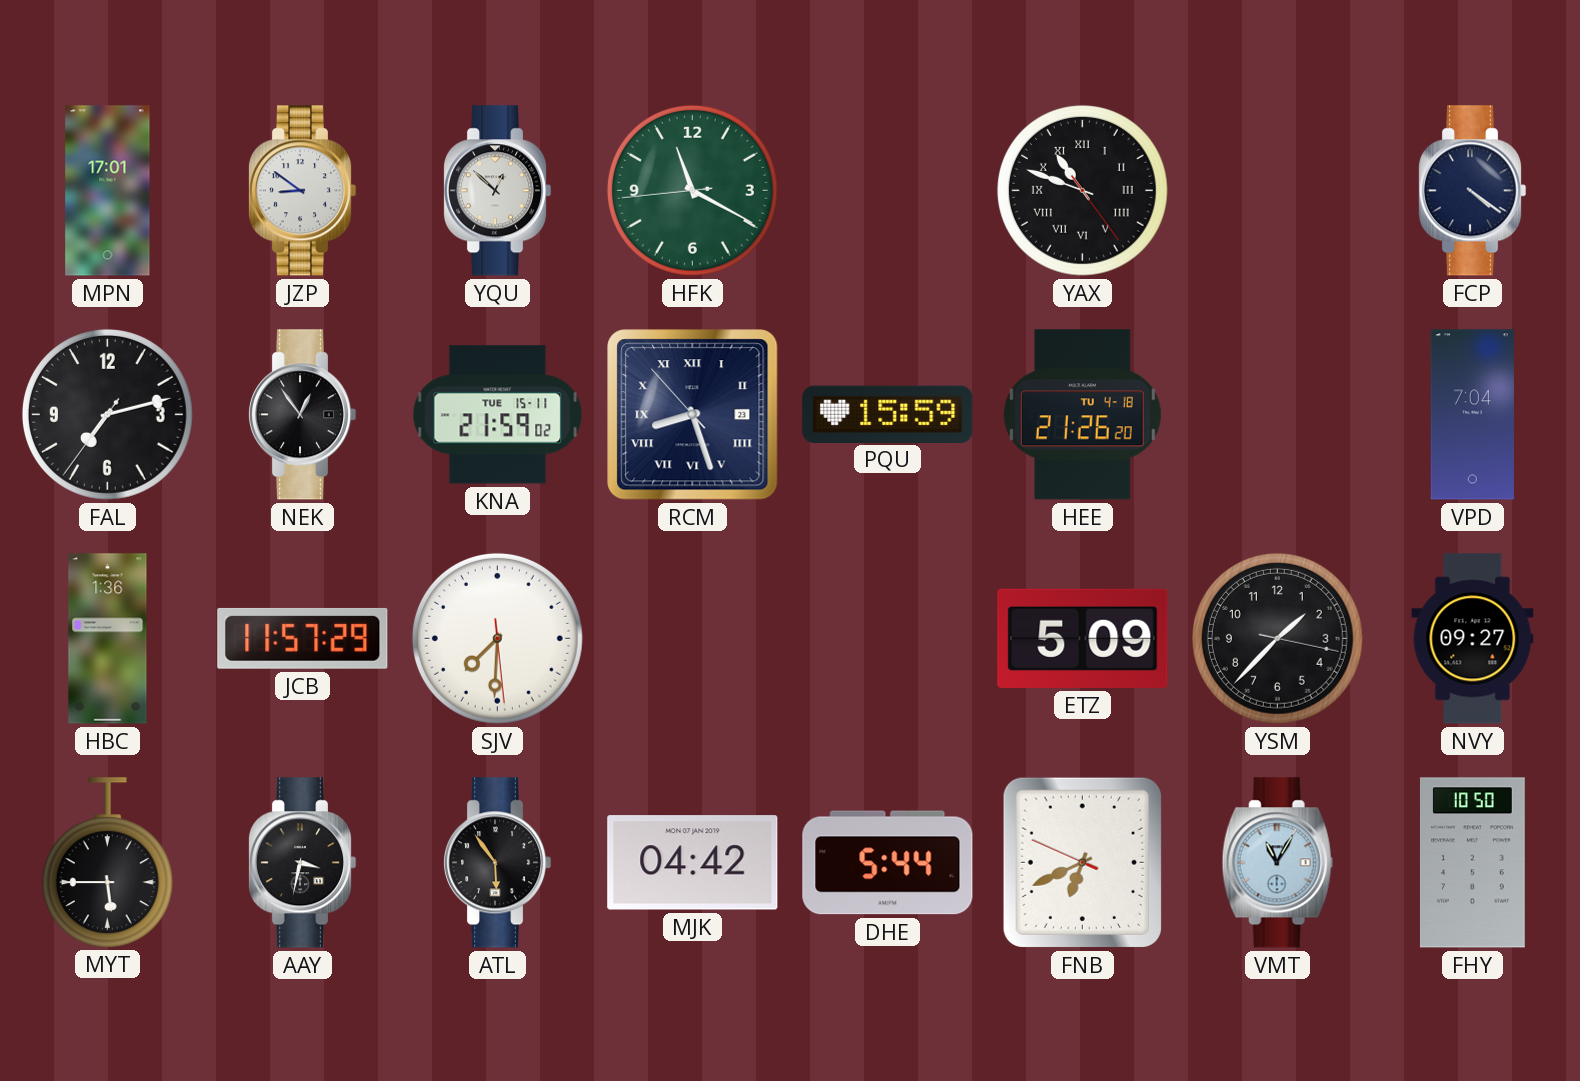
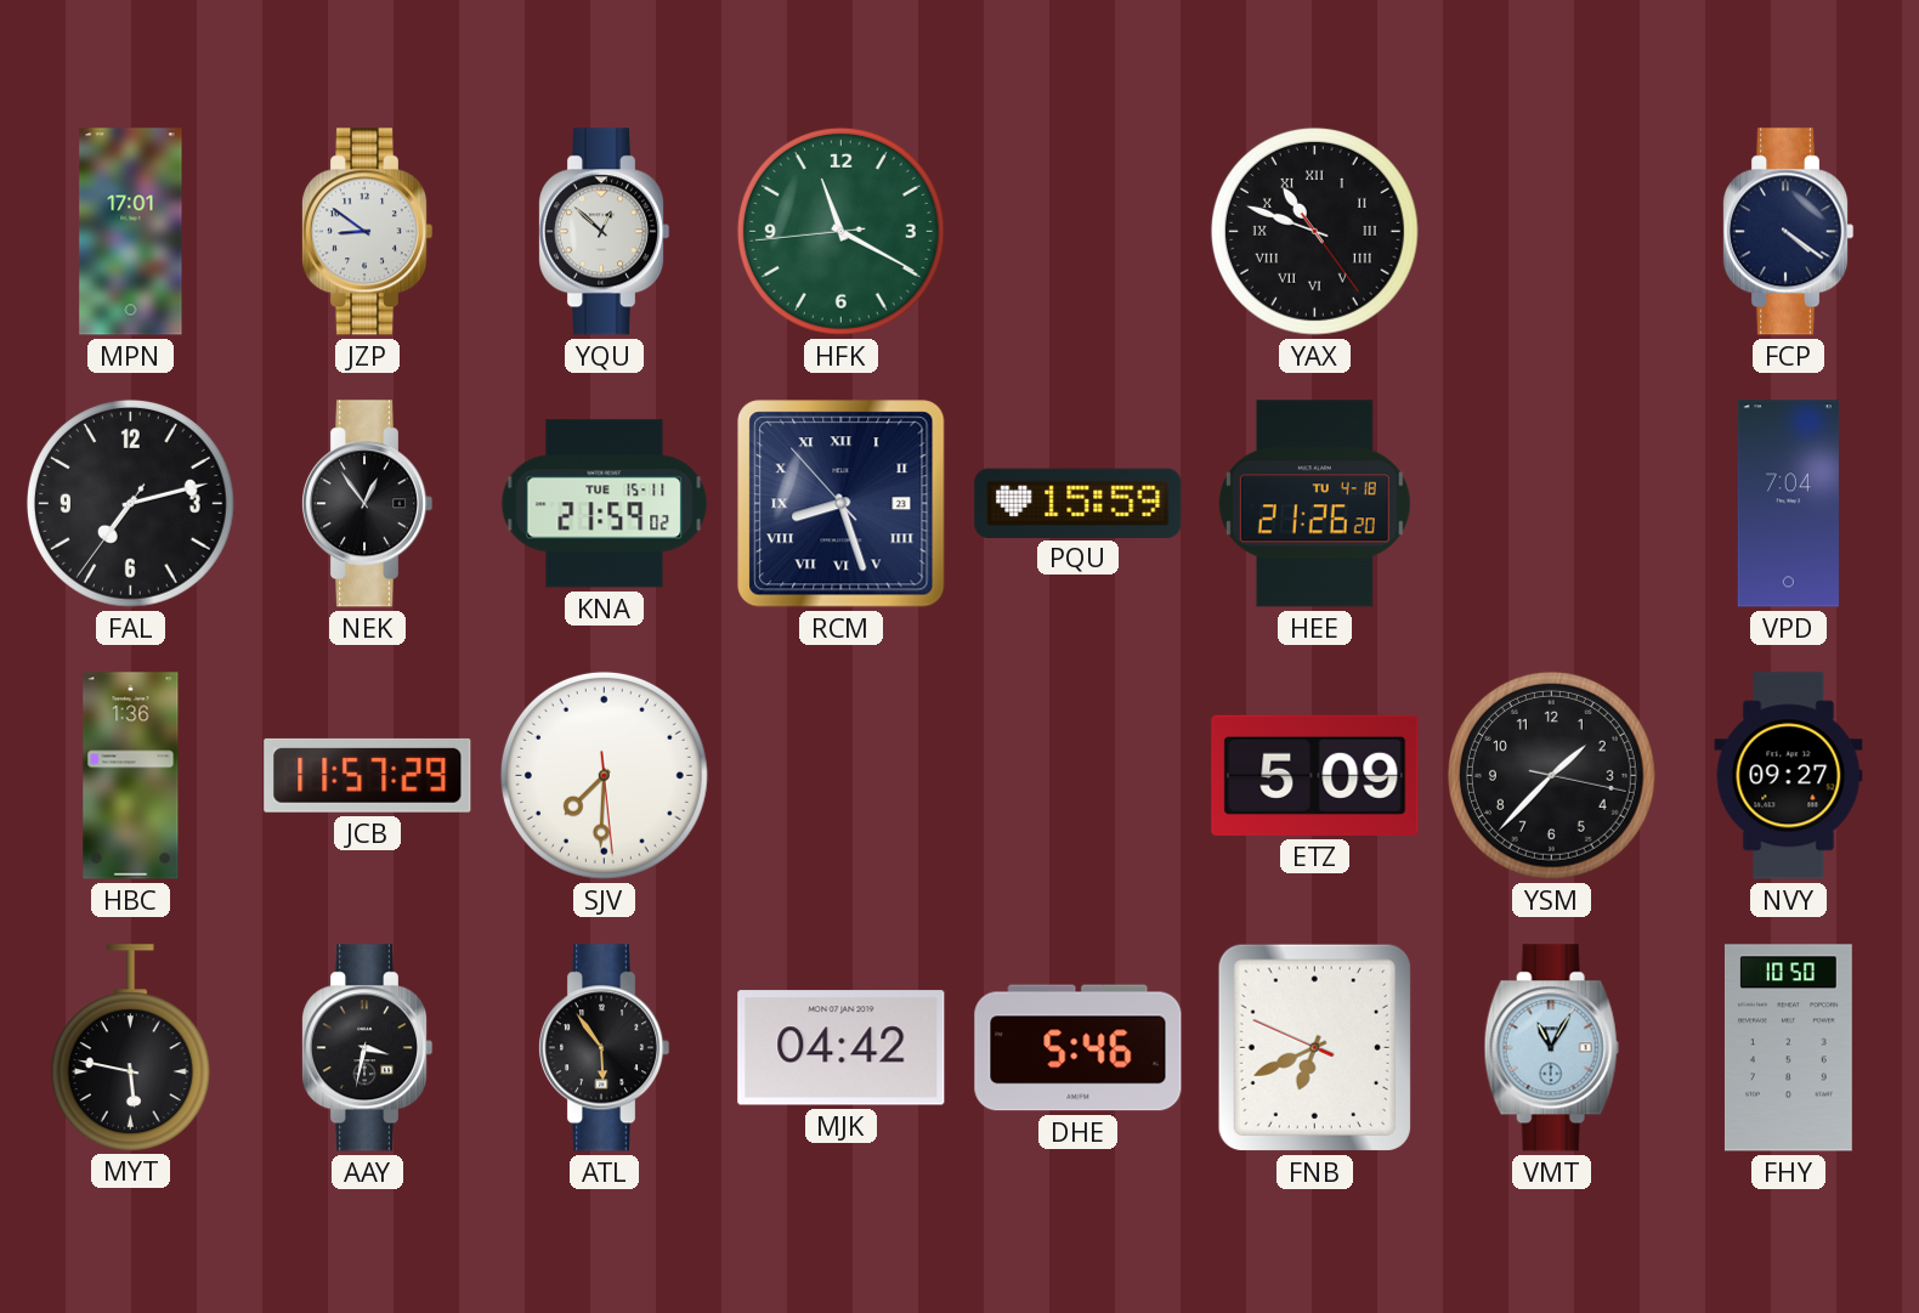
MYT: 5:45 -> 5:47 (130, 1047)
DHE: 5:44 -> 5:46 (1079, 1048)
